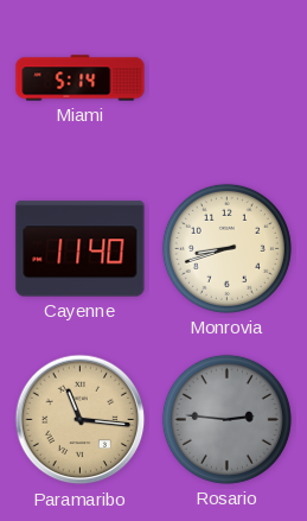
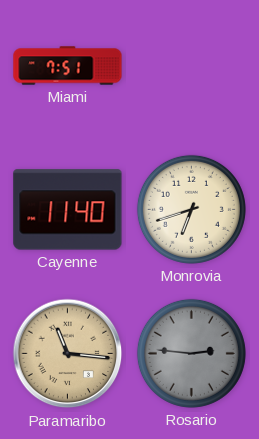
Miami: 5:14 -> 7:51 (68, 66)
Monrovia: 8:42 -> 6:42 (191, 209)
